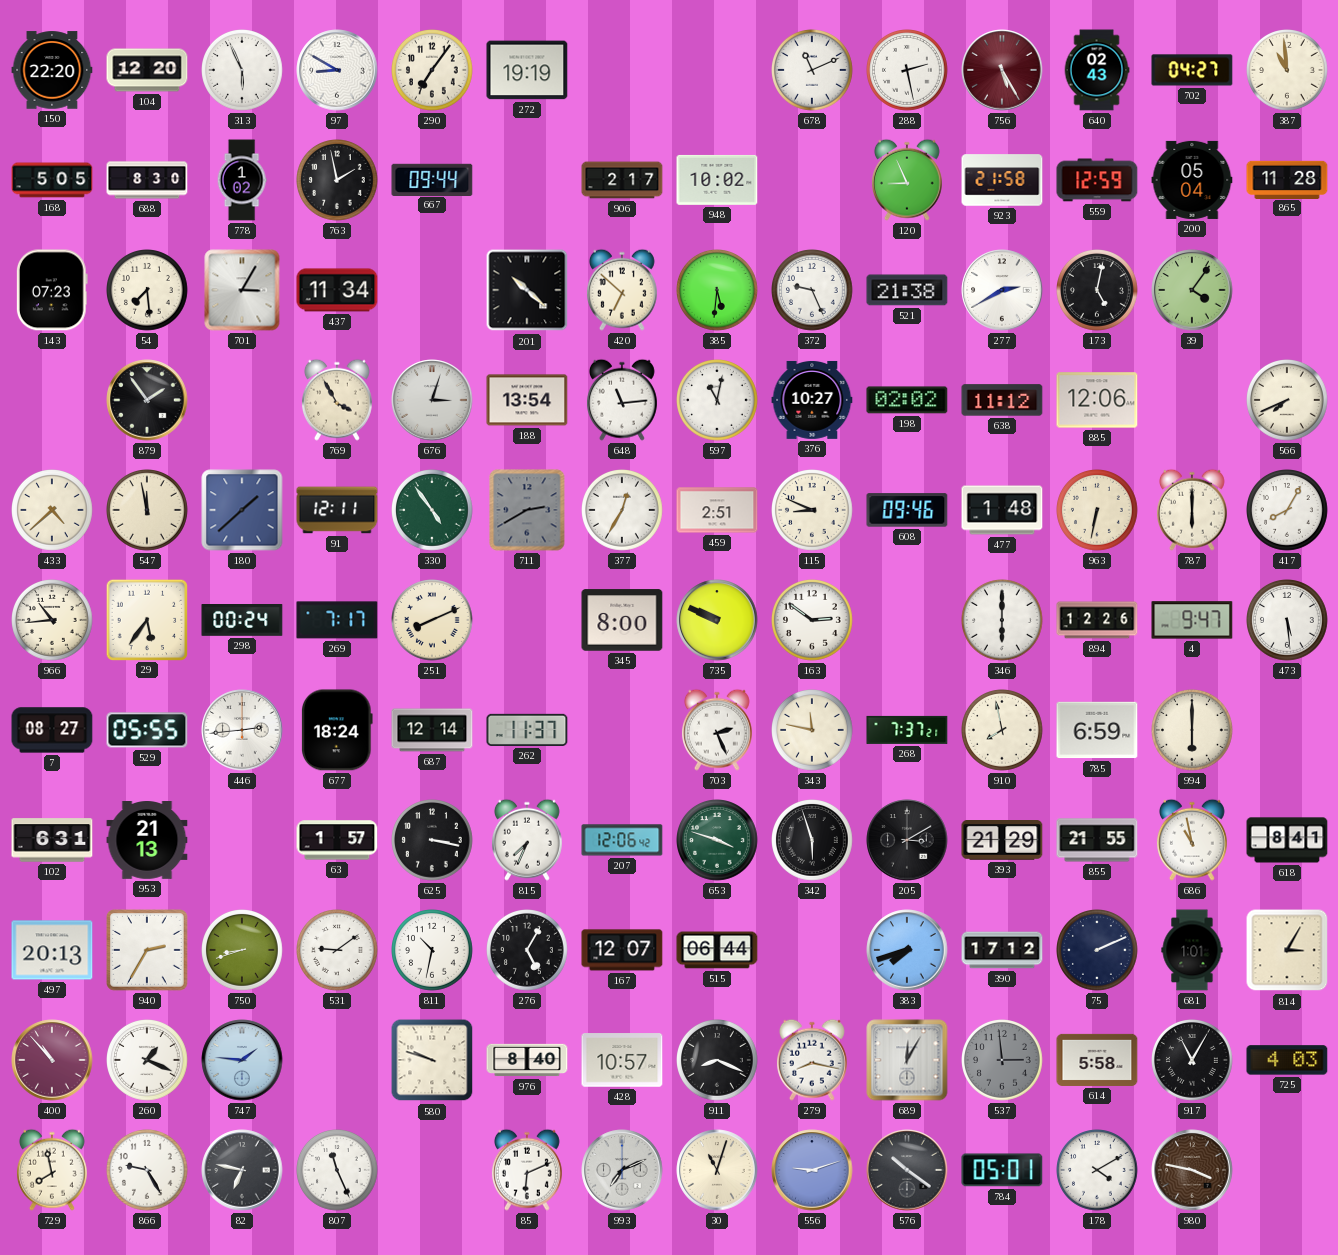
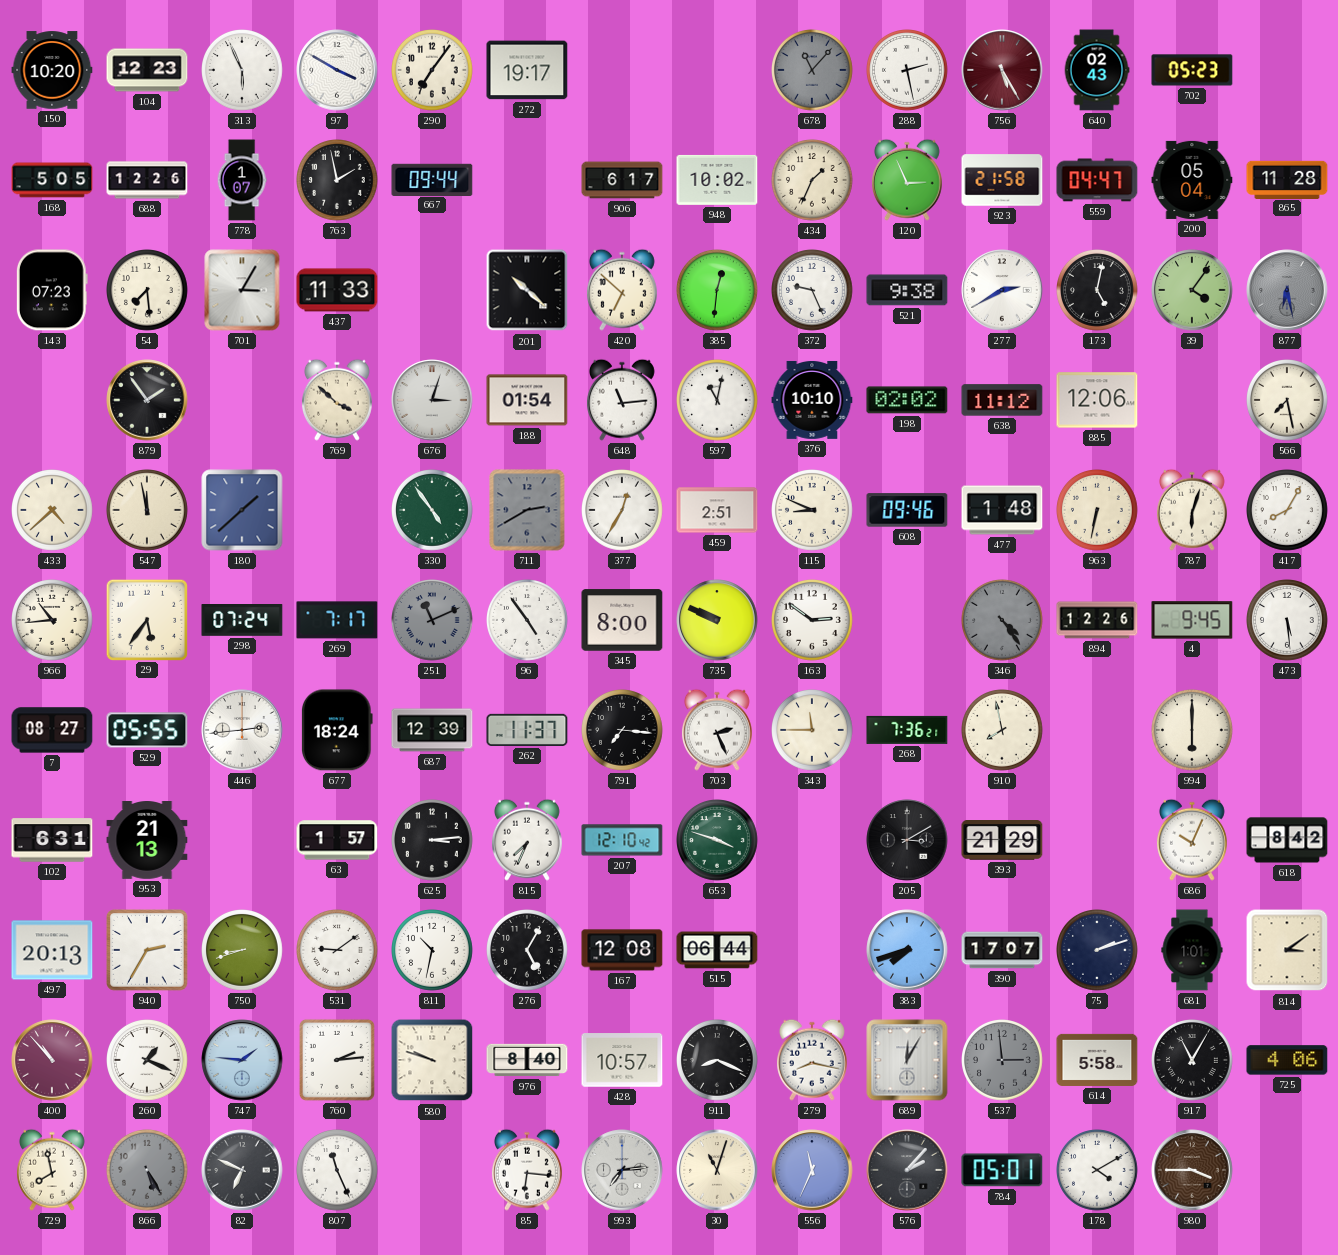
150: 22:20 -> 10:20 (52, 70)
104: 12:20 -> 12:23 (147, 70)
97: 8:50 -> 3:50 (337, 70)
272: 19:19 -> 19:17 (527, 70)
678: 11:11 -> 11:07 (813, 71)
678 dial: white -> grey (813, 71)
702: 04:27 -> 05:23 (1192, 70)
387: 10:59 -> none (1288, 71)
688: 8:30 -> 12:26 (147, 180)
778: 1:02 -> 1:07 (242, 180)
906: 2:17 -> 6:17 (622, 180)
434: none -> 1:34 (813, 181)
120: 8:56 -> 2:56 (907, 180)
559: 12:59 -> 04:47 (1097, 180)
437: 11:34 -> 11:33 (337, 290)
385: 5:31 -> 12:31 (718, 291)
521: 21:38 -> 9:38 (907, 290)
877: none -> 6:28 (1287, 290)
769: 3:55 -> 3:52 (337, 400)
188: 13:54 -> 01:54 (527, 400)
376: 10:27 -> 10:10 (812, 400)
566: 7:41 -> 7:28 (1288, 401)
91: 12:11 -> none (337, 510)
787: 6:00 -> 6:03 (1192, 510)
298: 00:24 -> 07:24 (242, 620)
251: 8:11 -> 11:11 (433, 621)
251 dial: cream -> grey (433, 621)
96: none -> 4:54 (528, 621)
346: 6:00 -> 4:24 (1003, 621)
346 dial: white -> grey (1003, 621)
4: 9:47 -> 9:45 (1192, 620)
687: 12:14 -> 12:39 (432, 730)
791: none -> 7:16 (623, 731)
343: 11:47 -> 11:45 (813, 731)
268: 7:37 -> 7:36 (907, 730)
785: 6:59 -> none (1097, 730)
625: 3:17 -> 3:14 (433, 841)
207: 12:06 -> 12:10 (622, 840)
342: 5:57 -> none (813, 841)
855: 21:55 -> none (1097, 840)
686: 10:58 -> 10:04 (1192, 840)
618: 8:41 -> 8:42 (1287, 840)
167: 12:07 -> 12:08 (622, 950)
390: 17:12 -> 17:07 (1002, 950)
75: 2:11 -> 2:12 (1098, 951)
814: 3:05 -> 3:09 (1287, 950)
760: none -> 2:14 (337, 1060)
725: 4:03 -> 4:06 (1287, 1060)
866: 9:25 -> 5:25 (148, 1171)
866 dial: white -> grey (148, 1171)
82: 6:47 -> 6:49 (242, 1170)
85: 6:11 -> 6:16 (527, 1170)
993: 7:11 -> 7:14 (622, 1170)
556: 9:12 -> 11:34 (812, 1170)
576: 10:21 -> 2:07 (907, 1170)
980: 3:47 -> 3:45 (1192, 1170)
